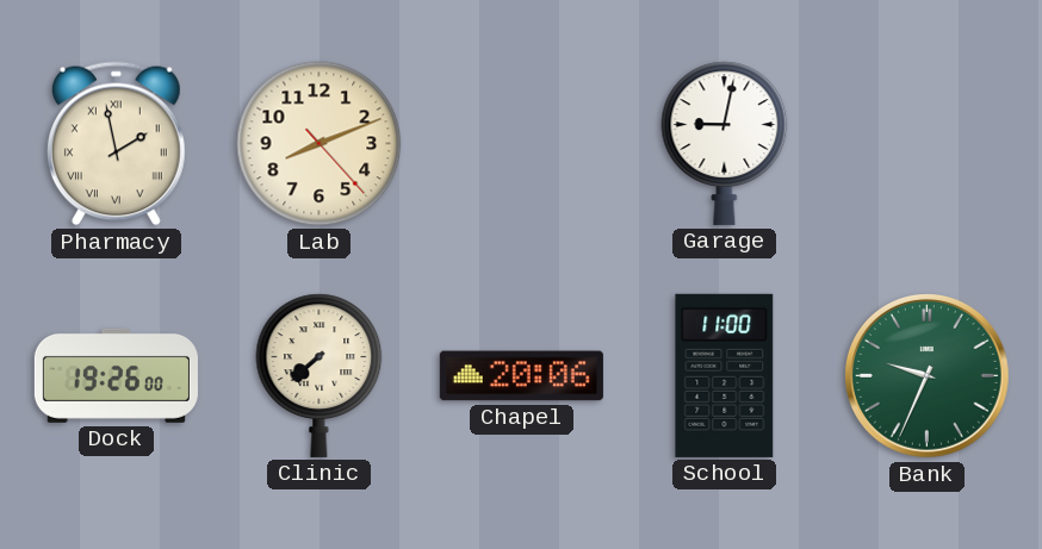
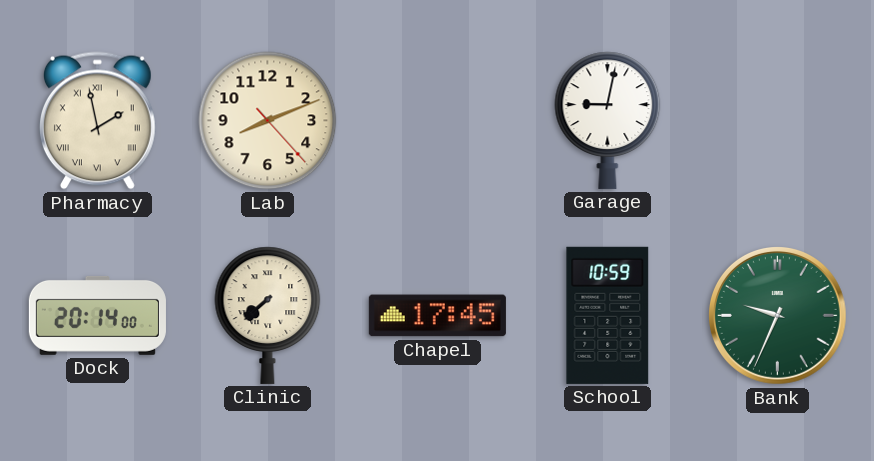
Dock: 19:26 -> 20:14 (97, 315)
Chapel: 20:06 -> 17:45 (437, 316)
School: 11:00 -> 10:59 (608, 315)
